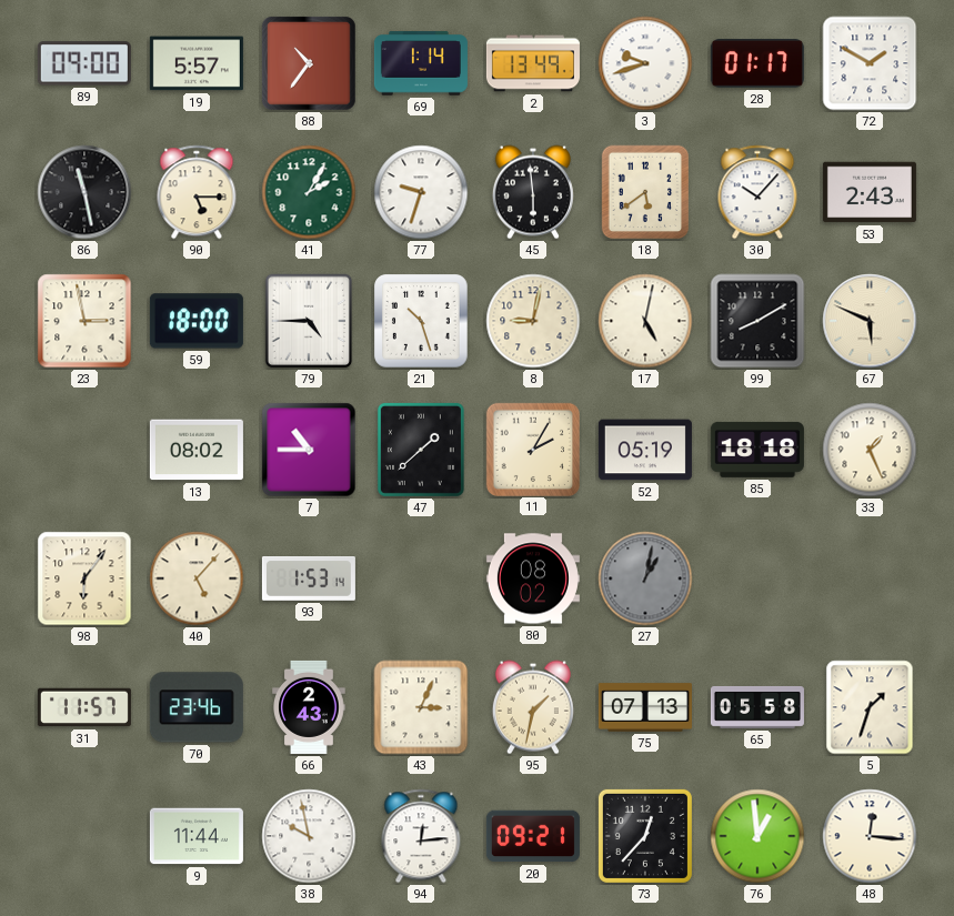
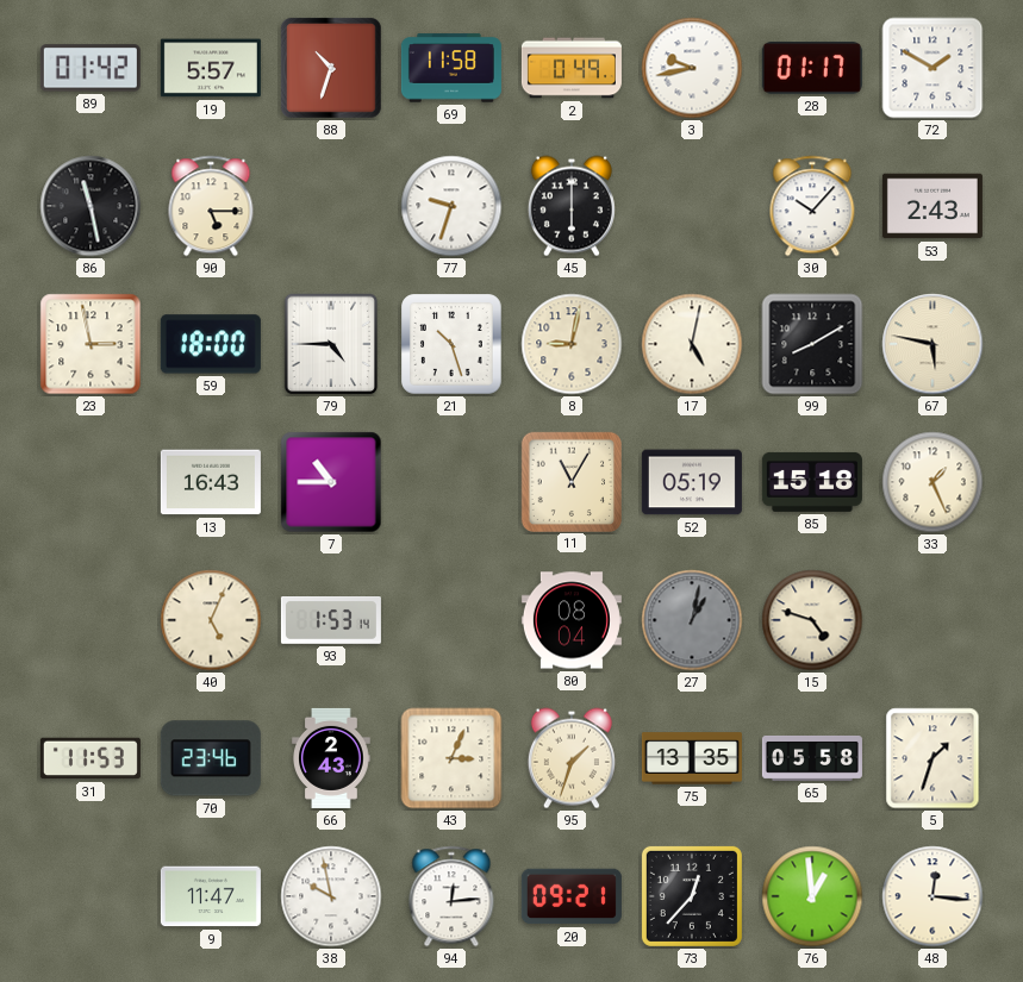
89: 09:00 -> 01:42 (91, 68)
88: 10:36 -> 10:33 (331, 68)
69: 1:14 -> 11:58 (451, 68)
2: 13:49 -> 0:49 (572, 68)
3: 9:42 -> 9:43 (692, 68)
41: 2:05 -> none (309, 192)
45: 5:59 -> 6:00 (572, 206)
18: 5:39 -> none (645, 192)
67: 5:49 -> 5:47 (932, 344)
13: 08:02 -> 16:43 (211, 482)
47: 1:38 -> none (421, 450)
11: 2:05 -> 11:05 (570, 481)
85: 18:18 -> 15:18 (812, 482)
98: 6:06 -> none (84, 578)
40: 5:07 -> 5:04 (211, 620)
80: 08:02 -> 08:04 (572, 620)
15: none -> 4:48 (812, 620)
31: 11:57 -> 11:53 (91, 758)
95: 1:32 -> 1:33 (572, 758)
75: 07:13 -> 13:35 (692, 758)
9: 11:44 -> 11:47 (211, 896)
